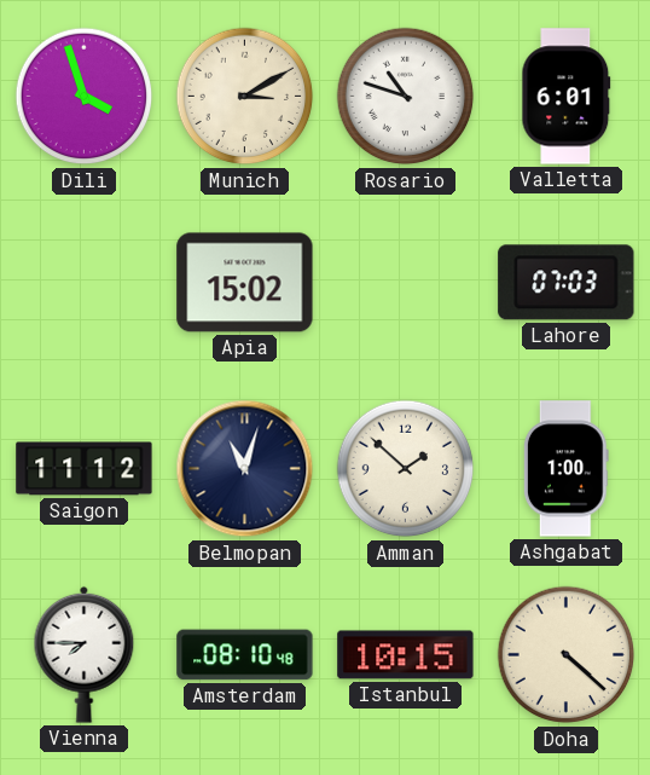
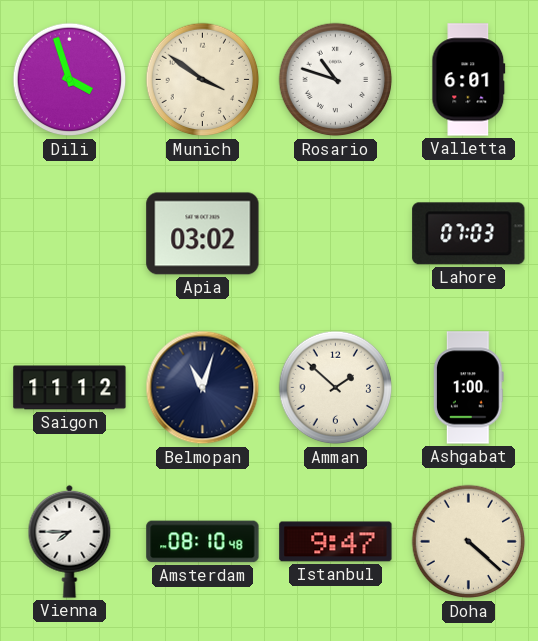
Munich: 3:10 -> 3:51 (203, 80)
Apia: 15:02 -> 03:02 (203, 234)
Istanbul: 10:15 -> 9:47 (336, 542)
